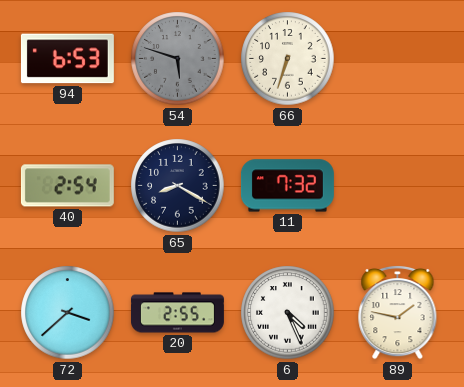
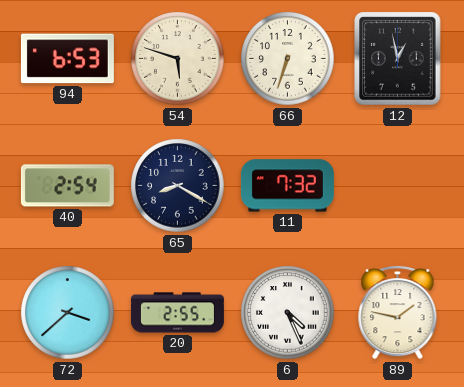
54 dial: grey -> cream (178, 59)
12: none -> 12:58 (398, 59)
